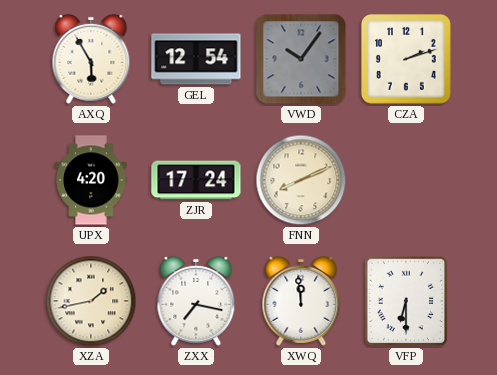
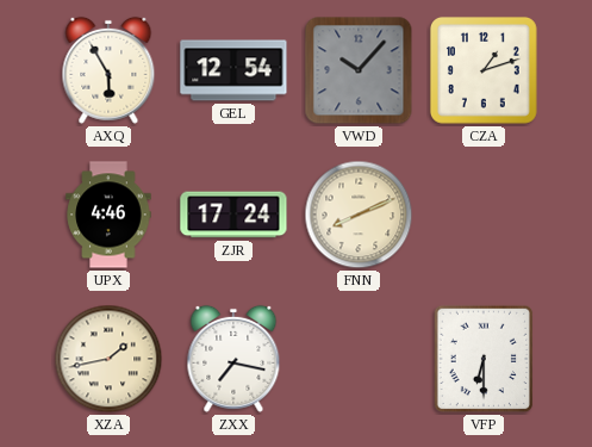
VWD: 10:06 -> 10:07 (359, 70)
CZA: 2:12 -> 1:12 (484, 70)
UPX: 4:20 -> 4:46 (108, 215)
XWQ: 11:59 -> none (301, 301)
